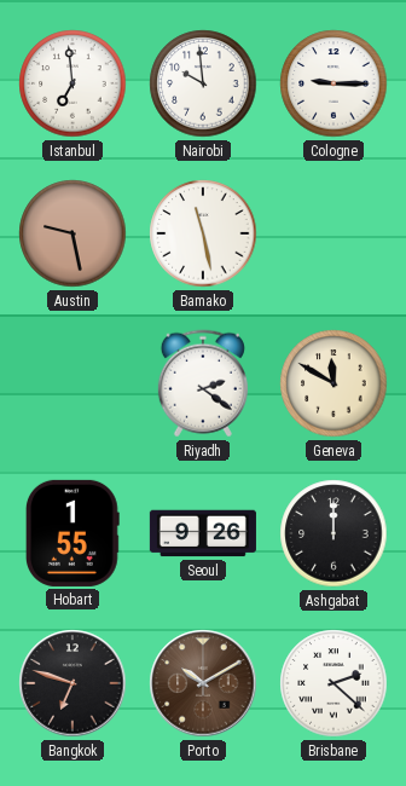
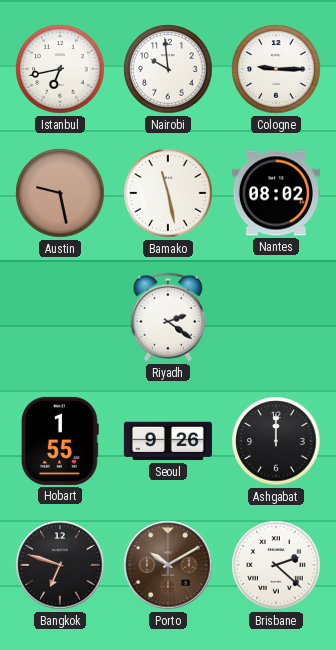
Istanbul: 6:59 -> 6:43 (60, 69)
Nantes: none -> 08:02 (276, 193)
Geneva: 11:50 -> none (333, 383)
